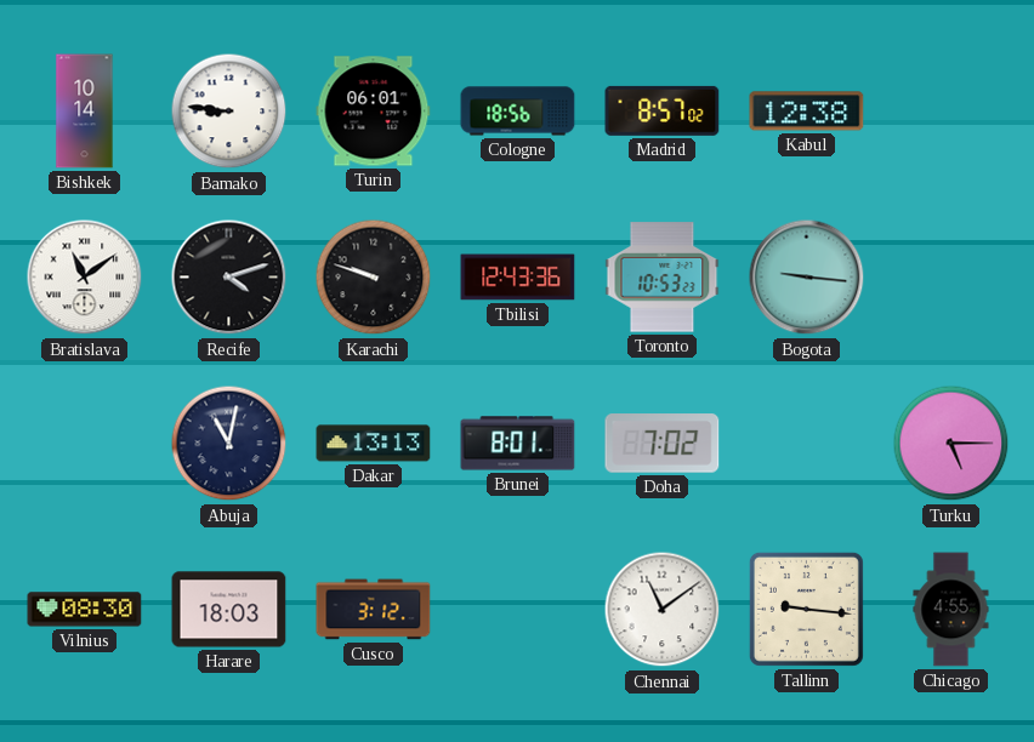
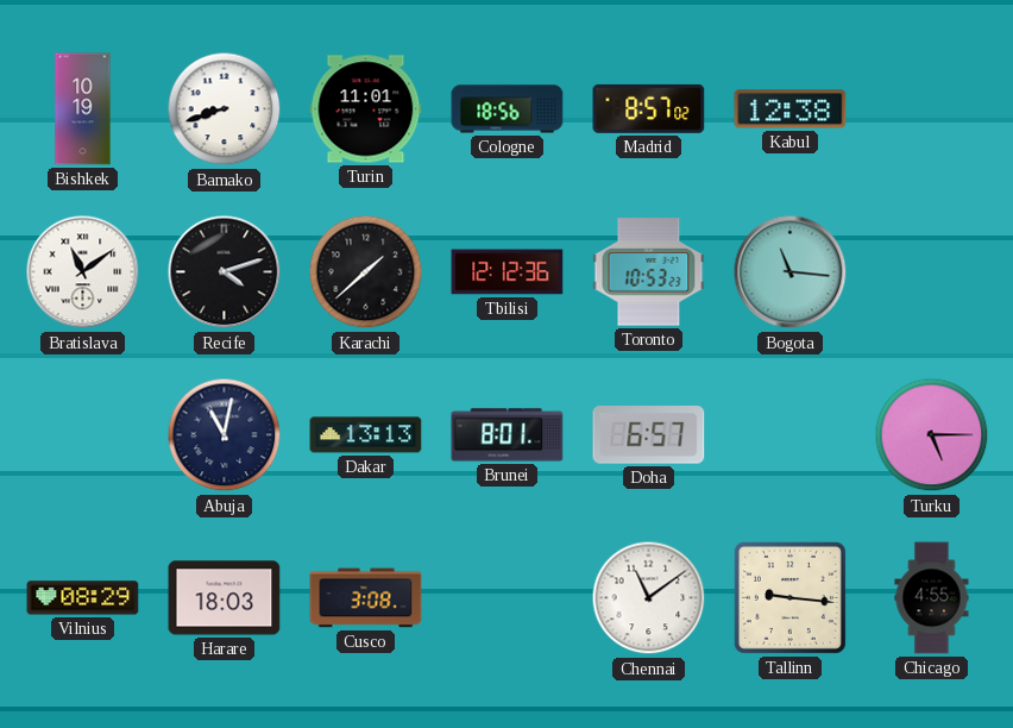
Bishkek: 10:14 -> 10:19 (83, 109)
Bamako: 8:46 -> 8:42 (225, 109)
Turin: 06:01 -> 11:01 (366, 109)
Karachi: 9:48 -> 1:38 (366, 272)
Tbilisi: 12:43 -> 12:12 (508, 272)
Bogota: 9:16 -> 11:16 (791, 272)
Doha: 7:02 -> 6:57 (649, 435)
Vilnius: 08:30 -> 08:29 (83, 598)
Cusco: 3:12 -> 3:08 (366, 598)
